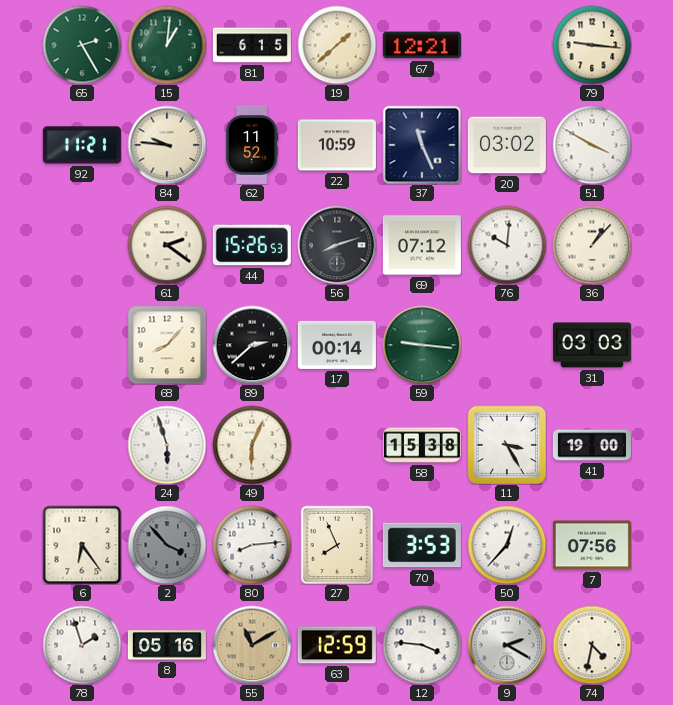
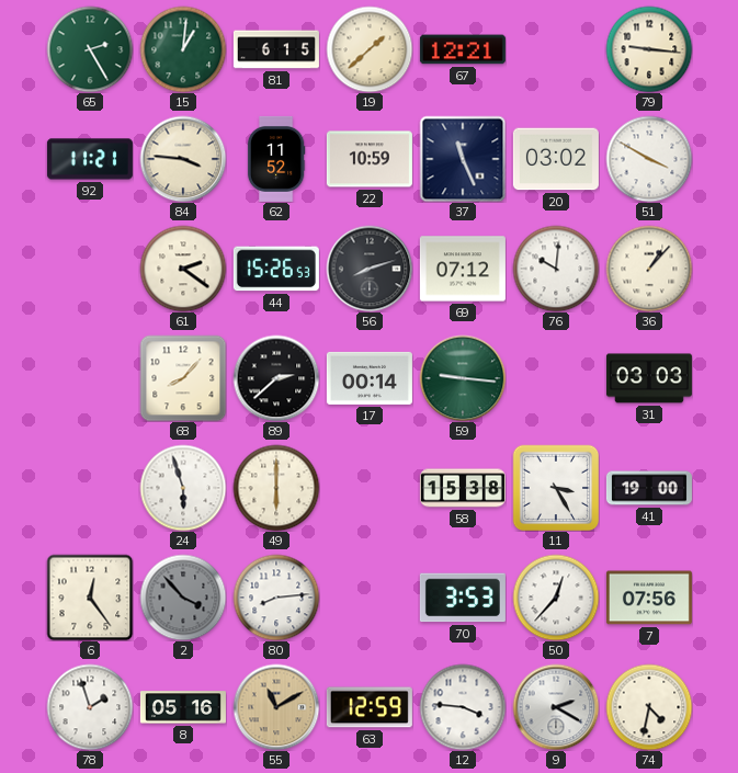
84: 9:46 -> 3:46 (183, 159)
49: 6:04 -> 6:00 (276, 488)
6: 6:24 -> 12:24 (90, 598)
27: 7:56 -> none (337, 545)
